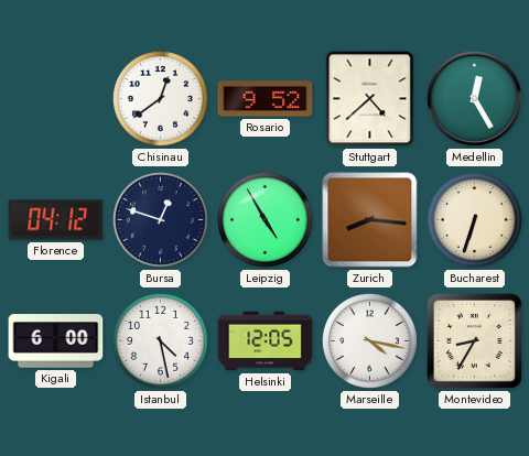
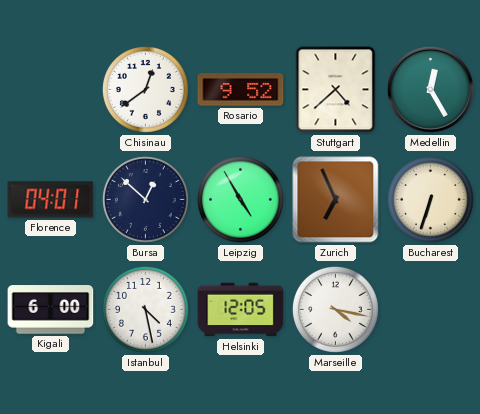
Florence: 04:12 -> 04:01 (51, 200)
Bursa: 12:48 -> 12:52 (145, 199)
Zurich: 8:16 -> 6:56 (336, 200)
Montevideo: 8:35 -> none (474, 340)
